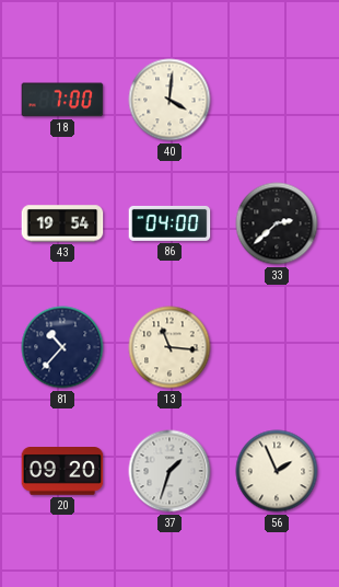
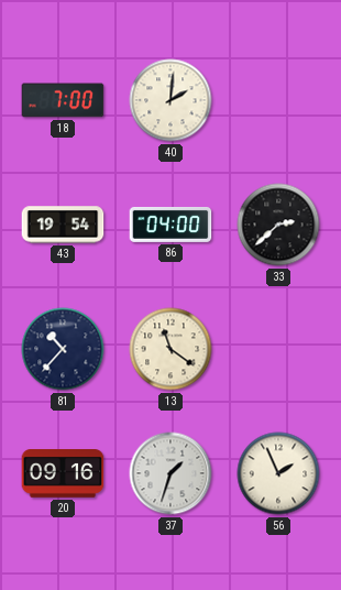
40: 4:01 -> 2:01 (170, 100)
13: 11:16 -> 11:21 (170, 349)
20: 09:20 -> 09:16 (63, 474)
